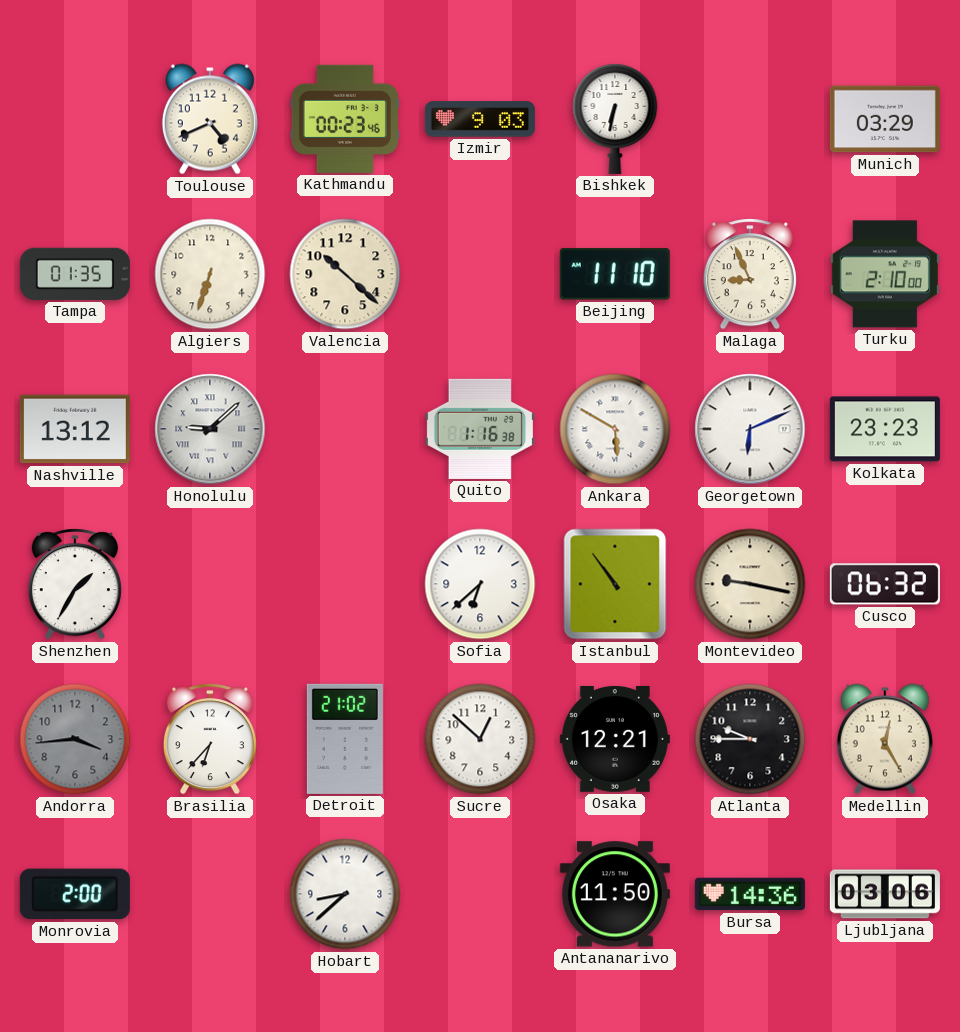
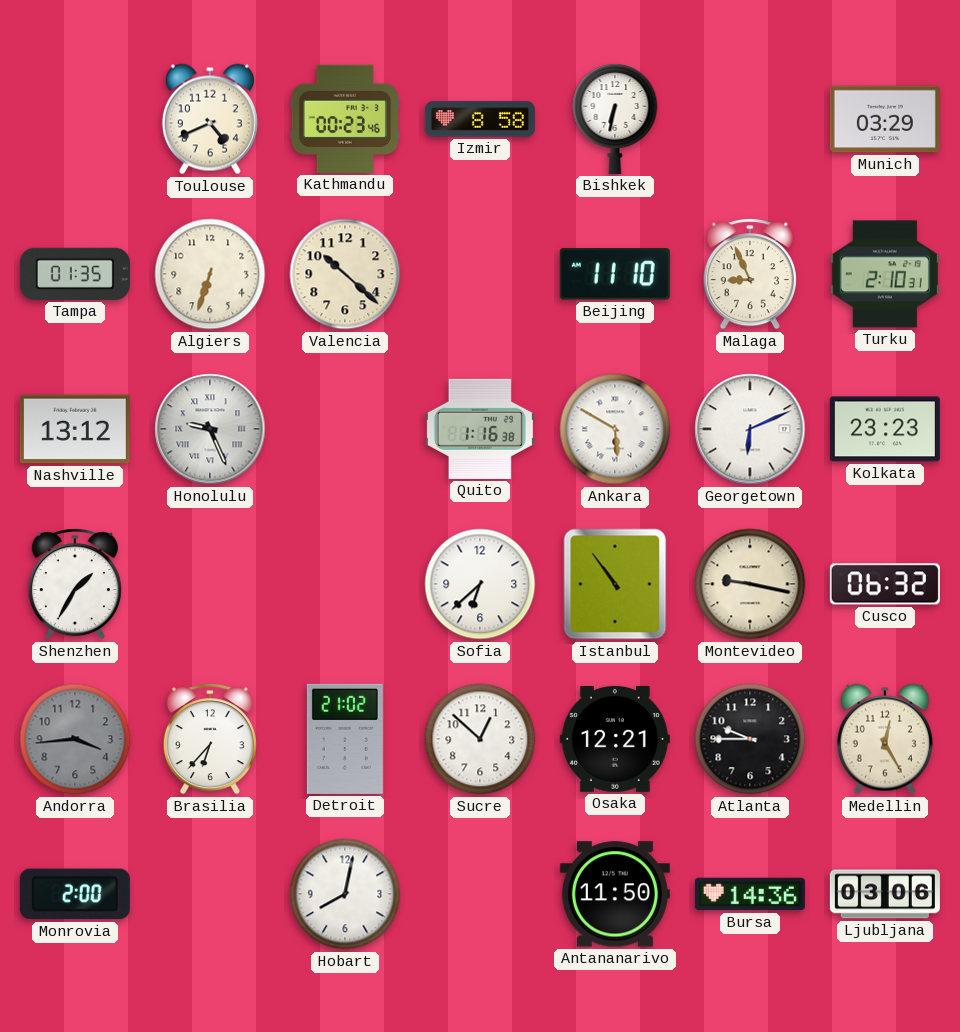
Izmir: 9:03 -> 8:58 (480, 119)
Turku: 2:10:00 -> 2:10:31 (885, 274)
Honolulu: 9:08 -> 9:26 (210, 429)
Hobart: 8:38 -> 8:02 (345, 894)
